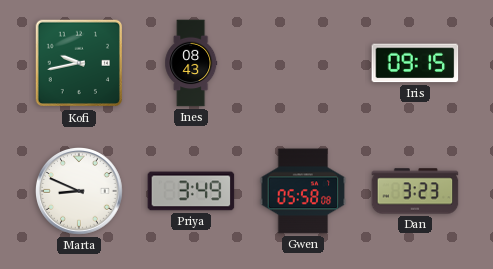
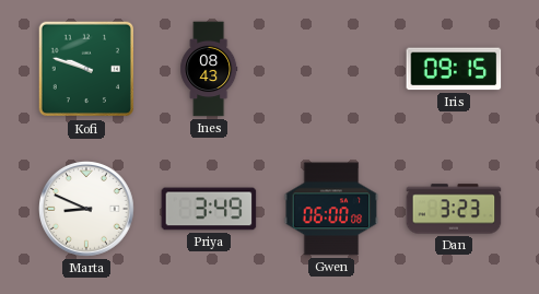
Kofi: 9:43 -> 9:48 (86, 69)
Gwen: 05:58 -> 06:00 (331, 209)
